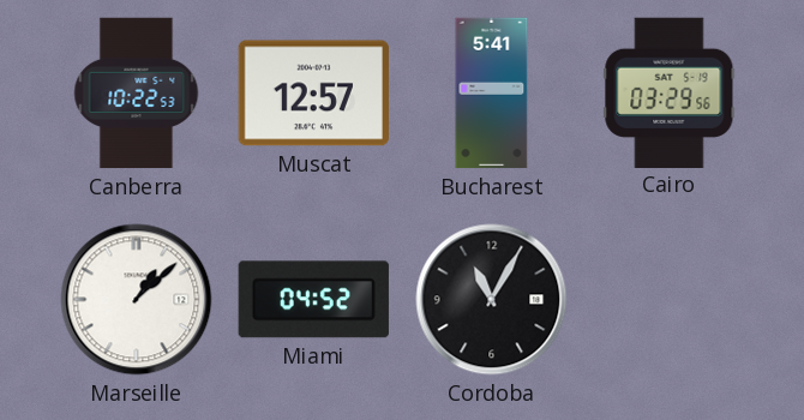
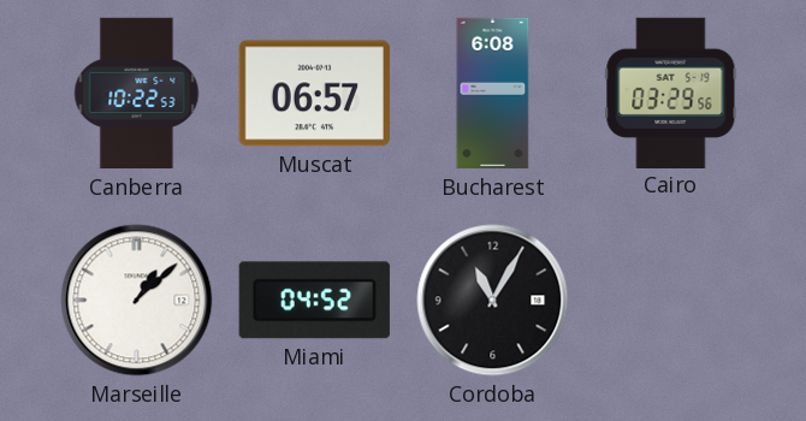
Muscat: 12:57 -> 06:57 (314, 94)
Bucharest: 5:41 -> 6:08 (493, 94)
